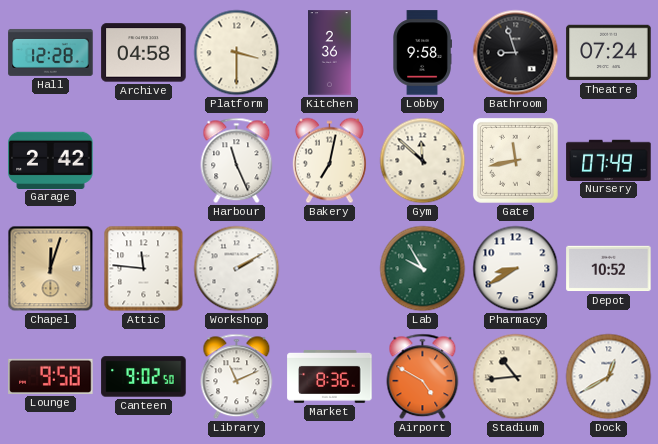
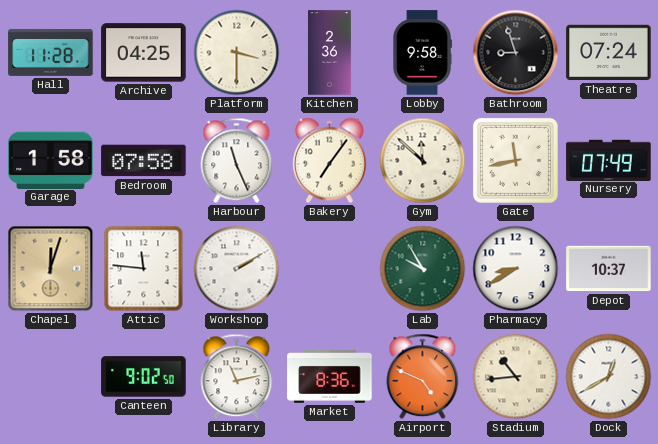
Hall: 12:28 -> 11:28 (51, 52)
Archive: 04:58 -> 04:25 (144, 53)
Garage: 2:42 -> 1:58 (51, 160)
Bedroom: none -> 07:58 (144, 161)
Bakery: 7:02 -> 7:06 (329, 161)
Depot: 10:52 -> 10:37 (609, 269)
Lounge: 9:58 -> none (51, 376)
Library: 11:11 -> 11:13 (237, 377)
Airport: 4:50 -> 4:49 (423, 377)
